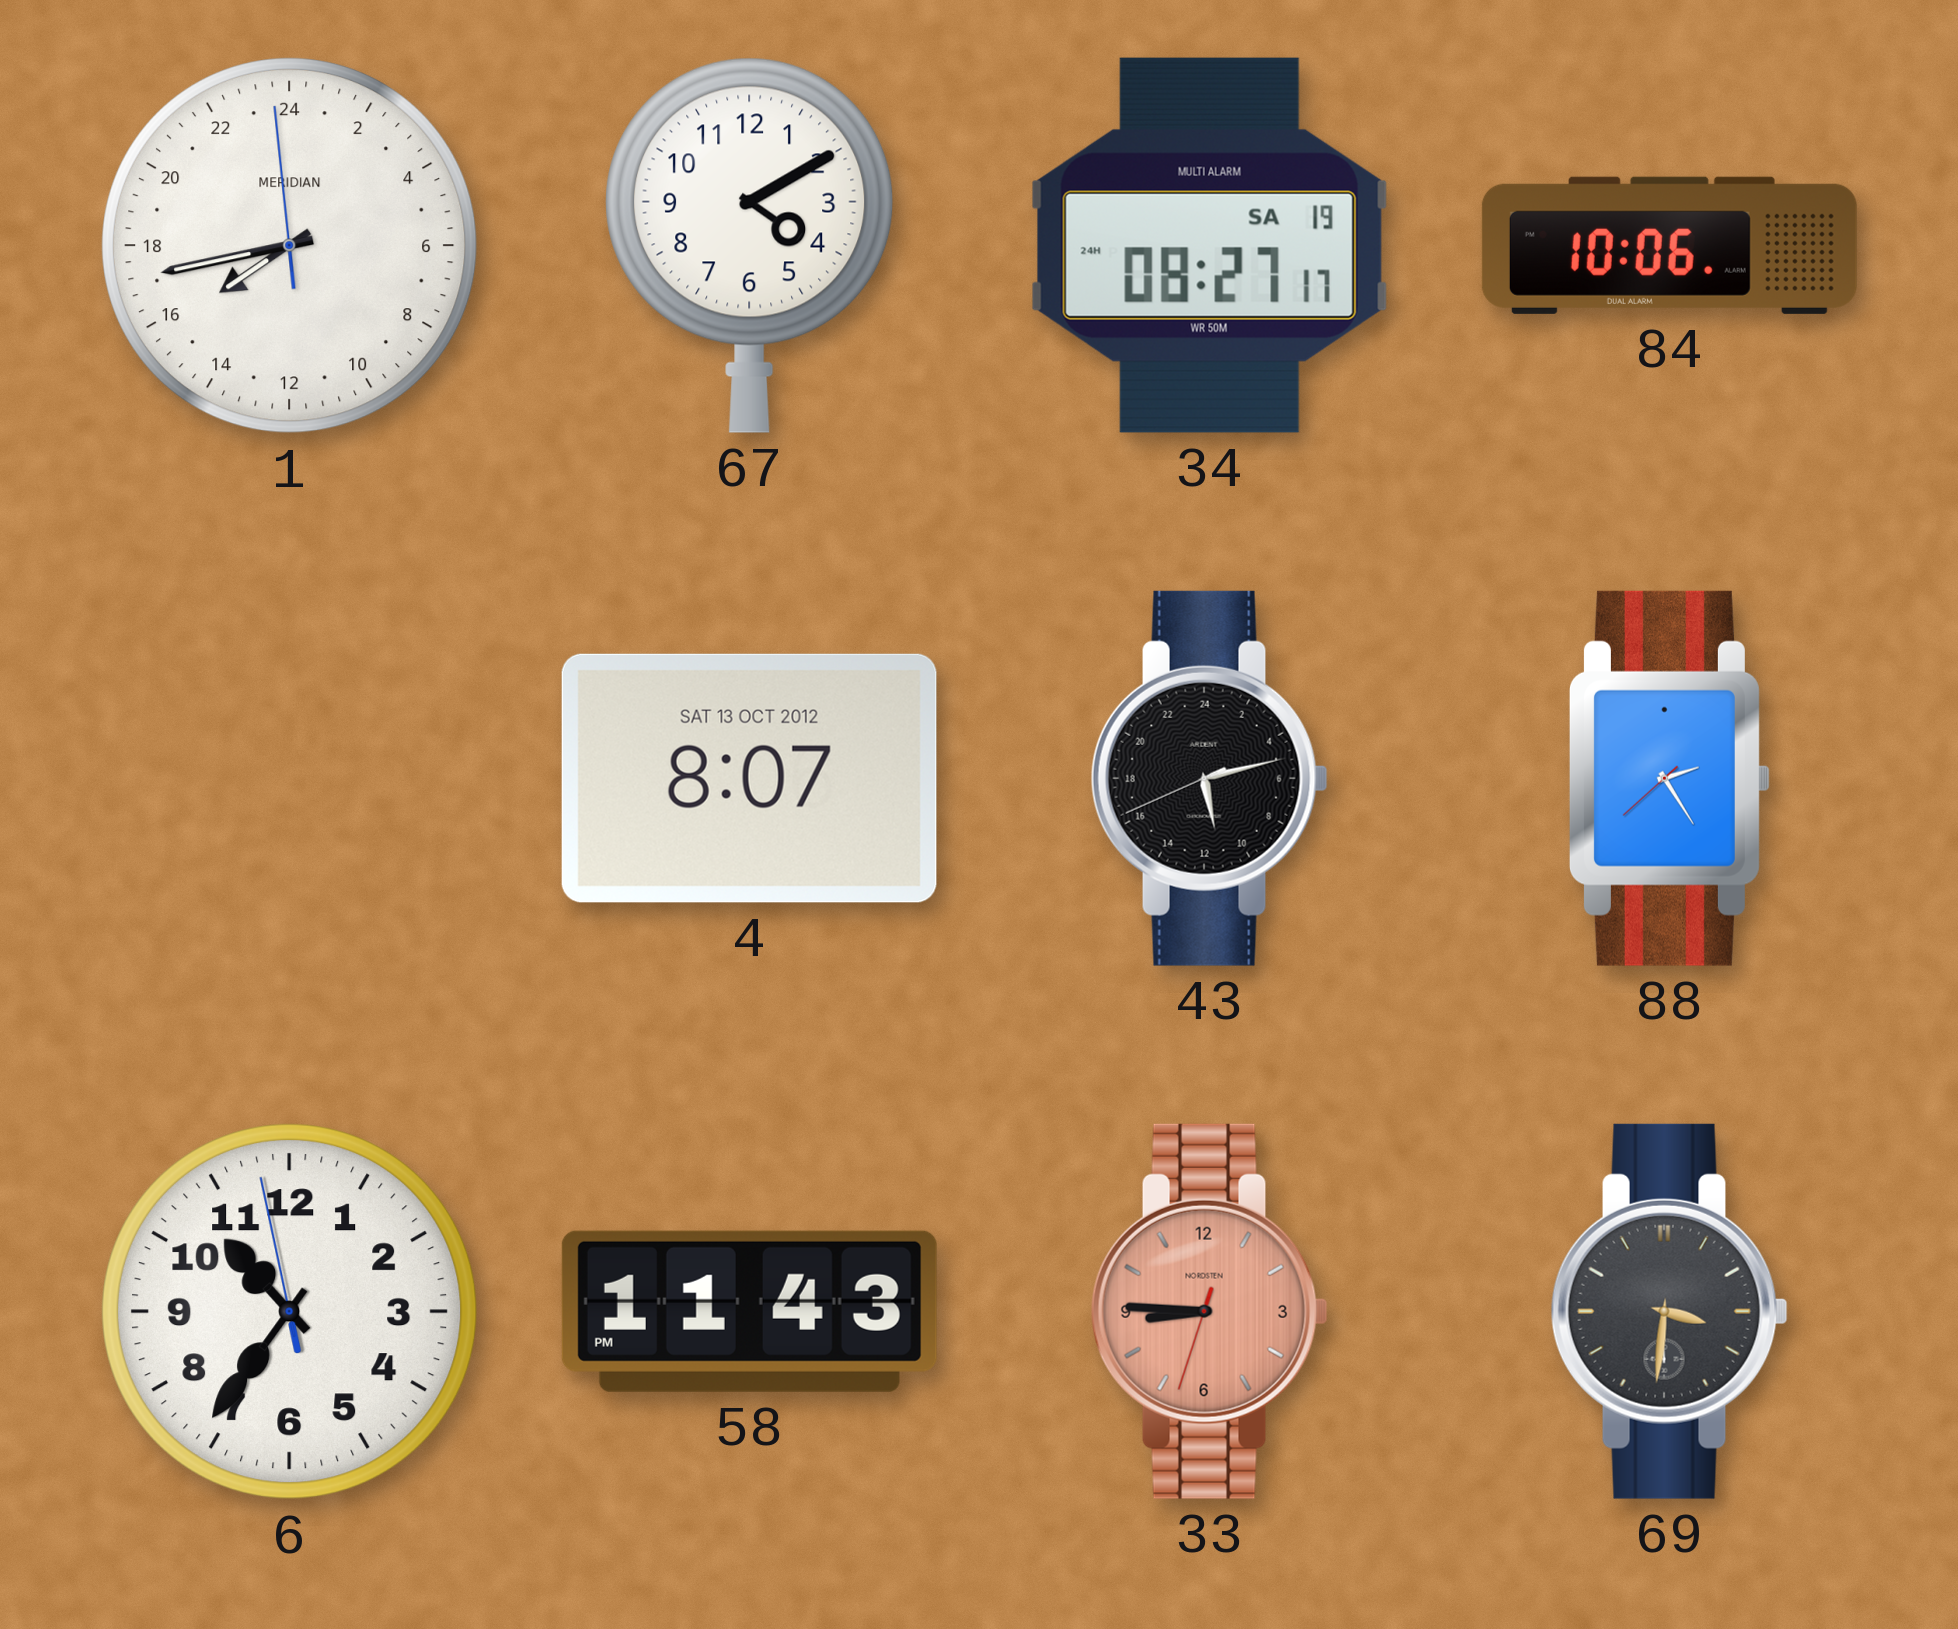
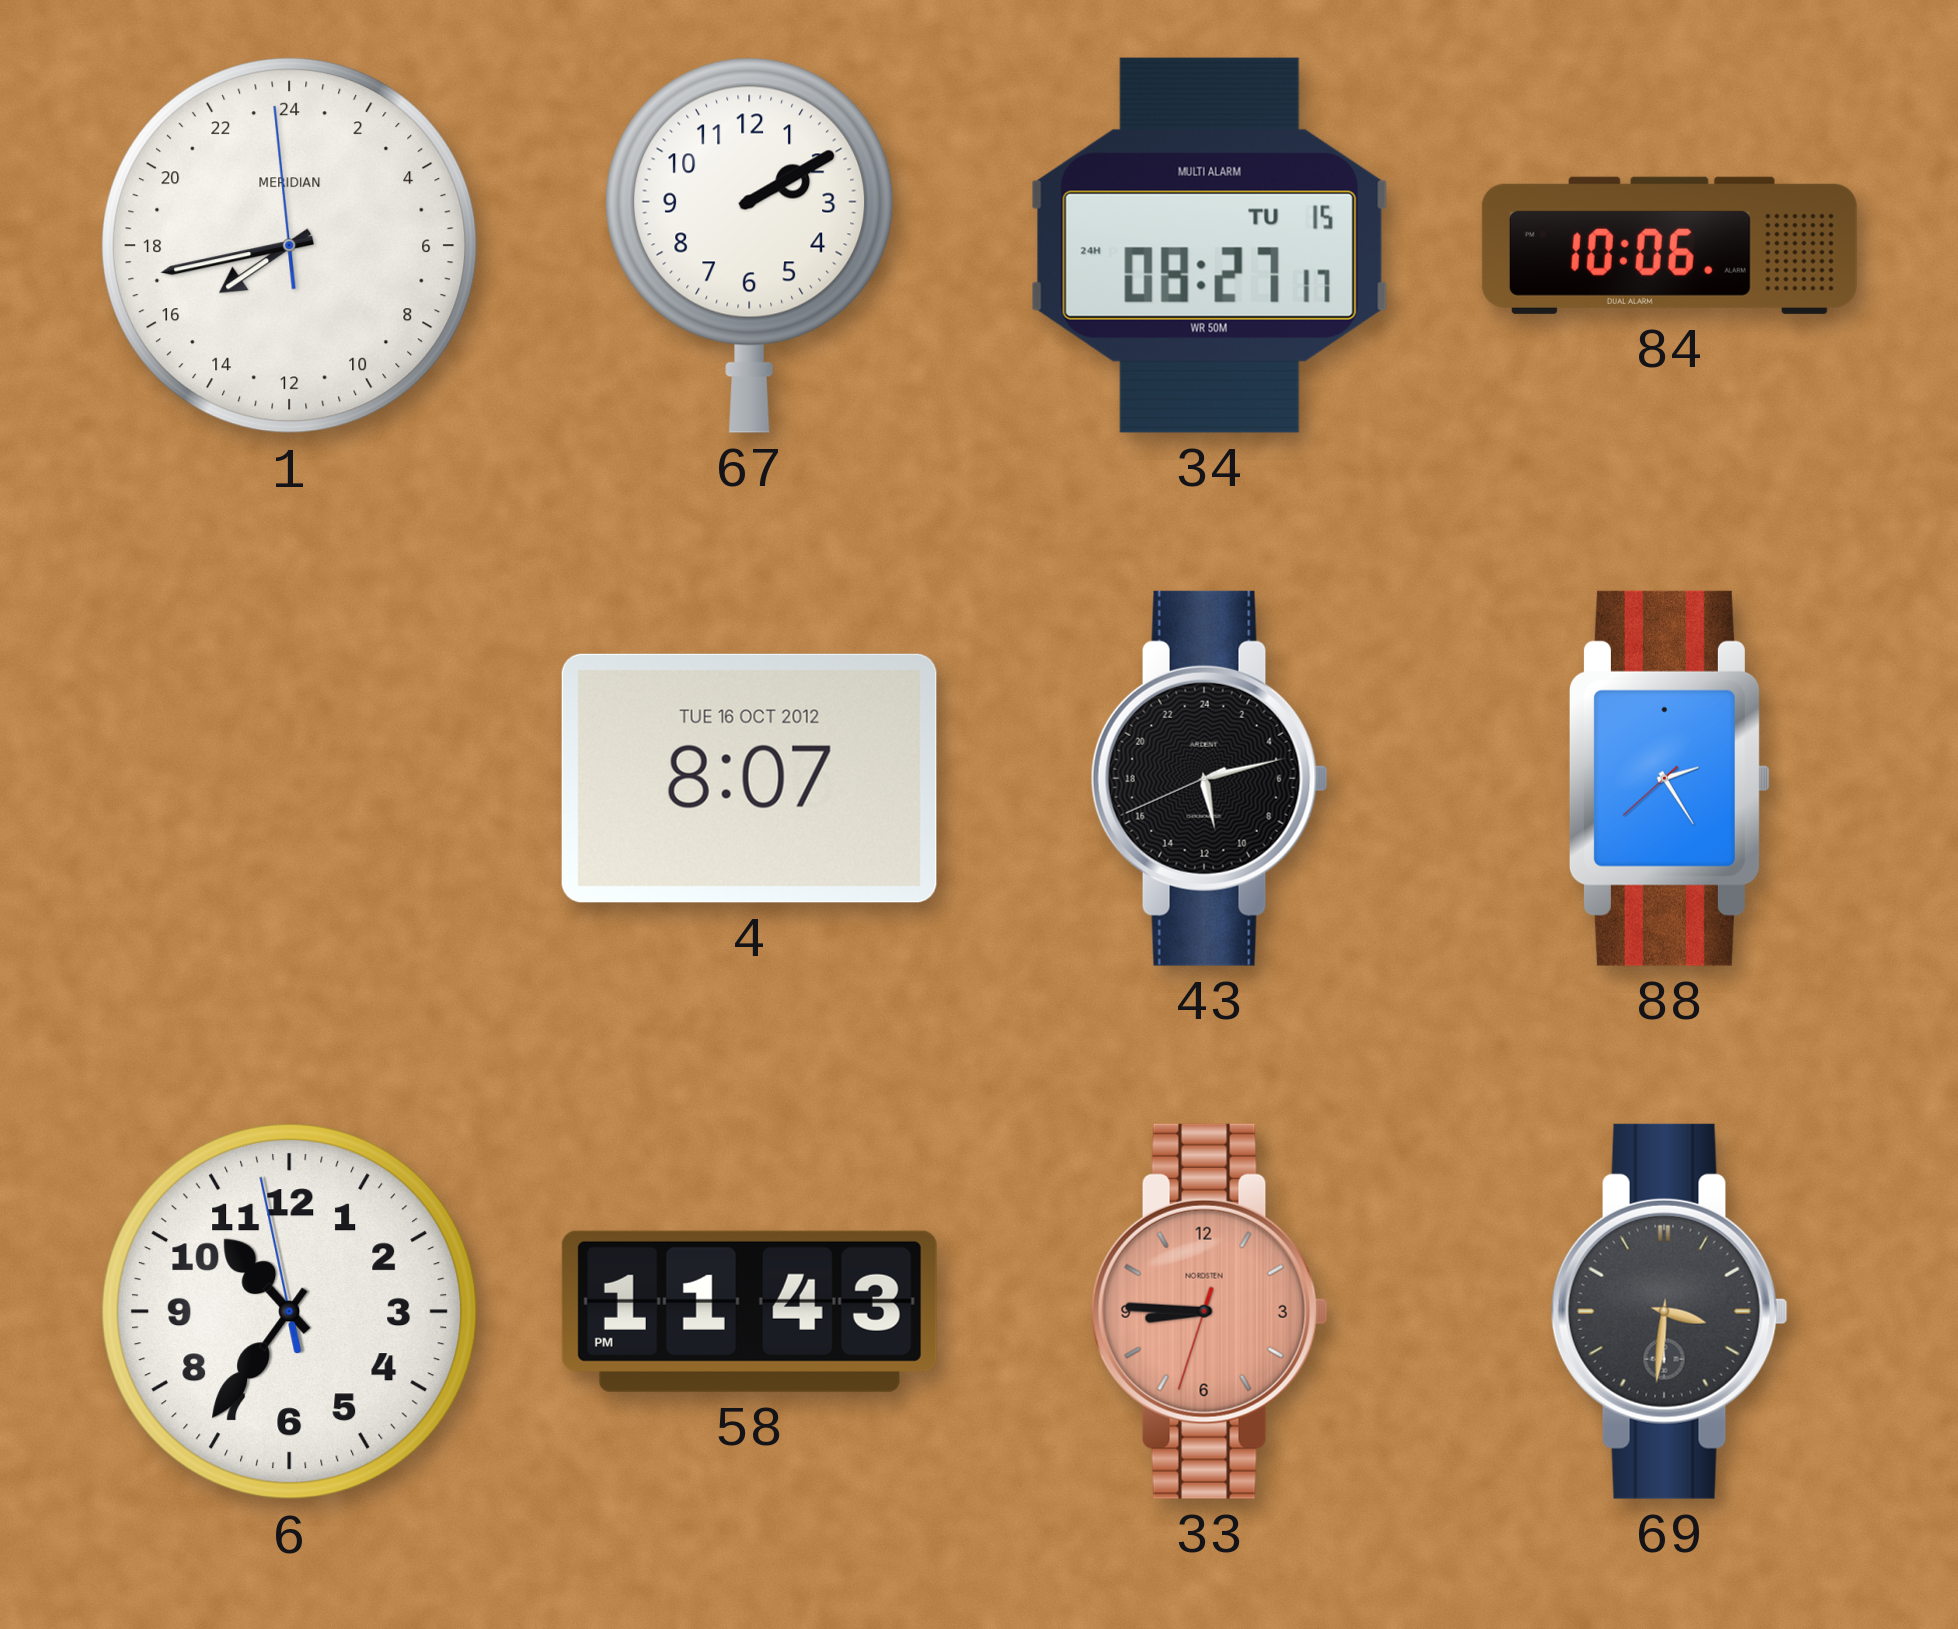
67: 4:10 -> 2:10 (750, 245)
34 date: SA 19 -> TU 15 (1209, 245)
4 date: SAT 13 OCT 2012 -> TUE 16 OCT 2012 (749, 778)
